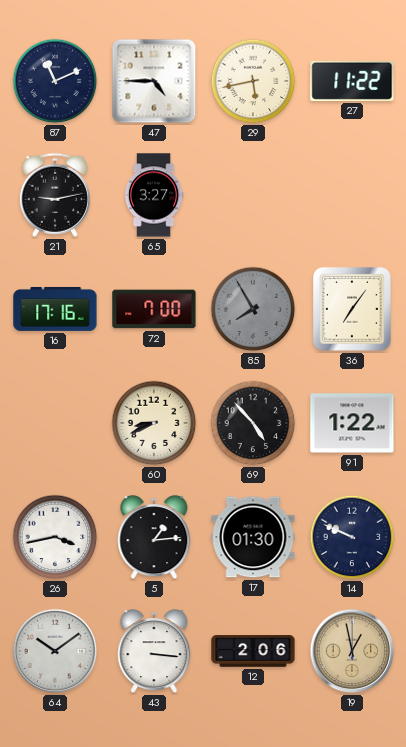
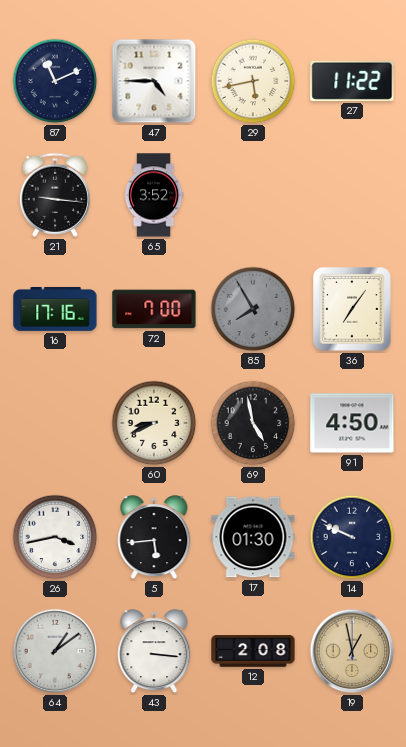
21: 9:13 -> 9:16 (55, 195)
65: 3:27 -> 3:52 (154, 195)
69: 4:53 -> 4:58 (253, 423)
91: 1:22 -> 4:50 (352, 423)
5: 1:14 -> 5:44 (154, 538)
64: 10:09 -> 1:09 (55, 651)
12: 2:06 -> 2:08 (253, 651)
